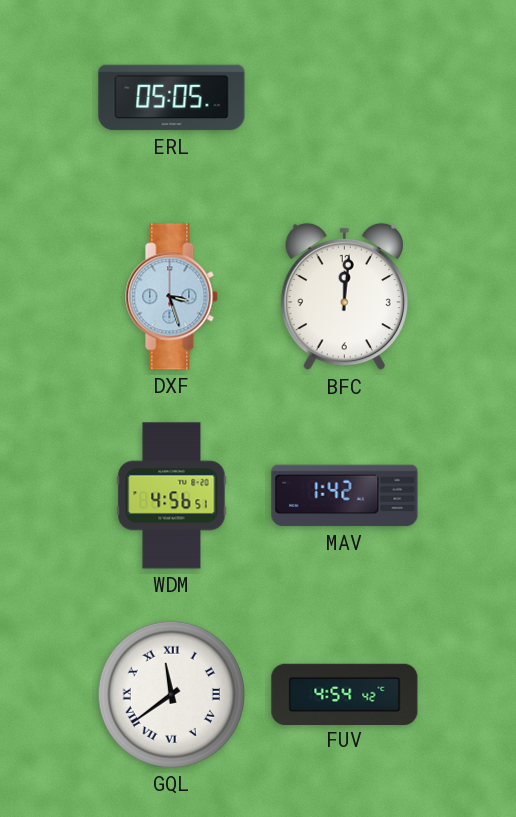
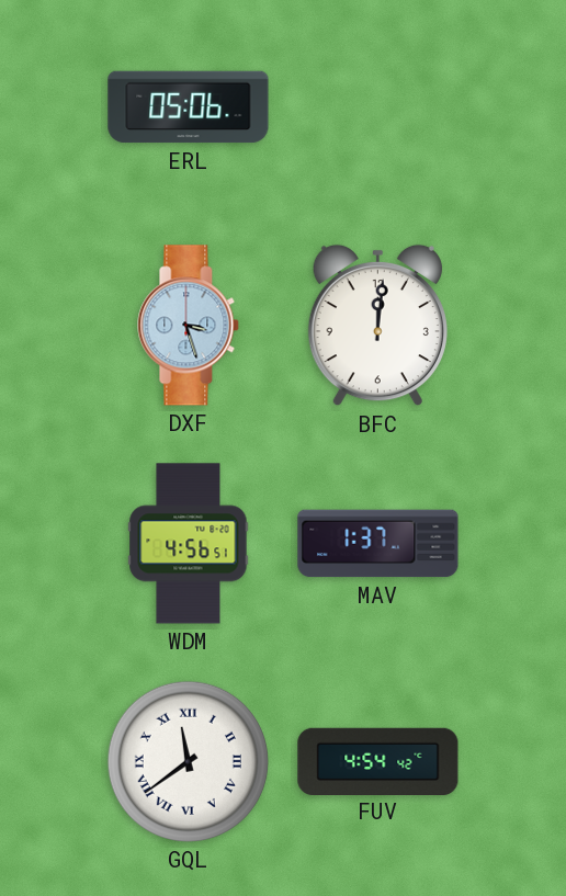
ERL: 05:05 -> 05:06 (189, 107)
MAV: 1:42 -> 1:37 (378, 544)
